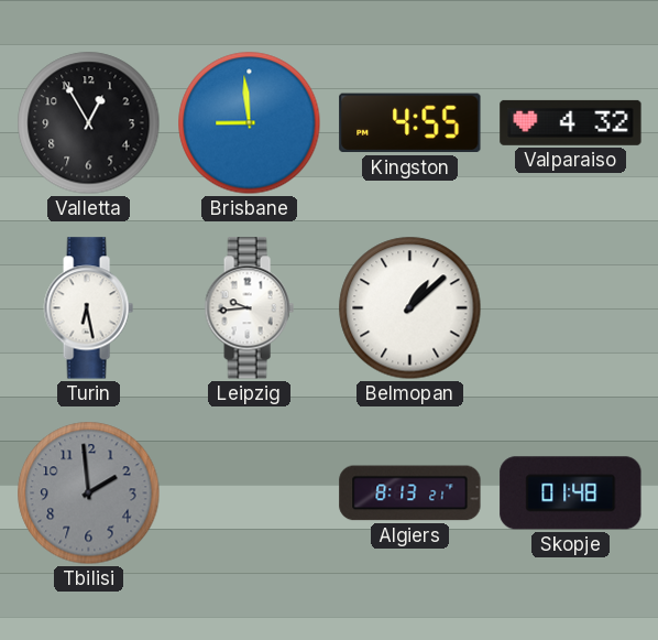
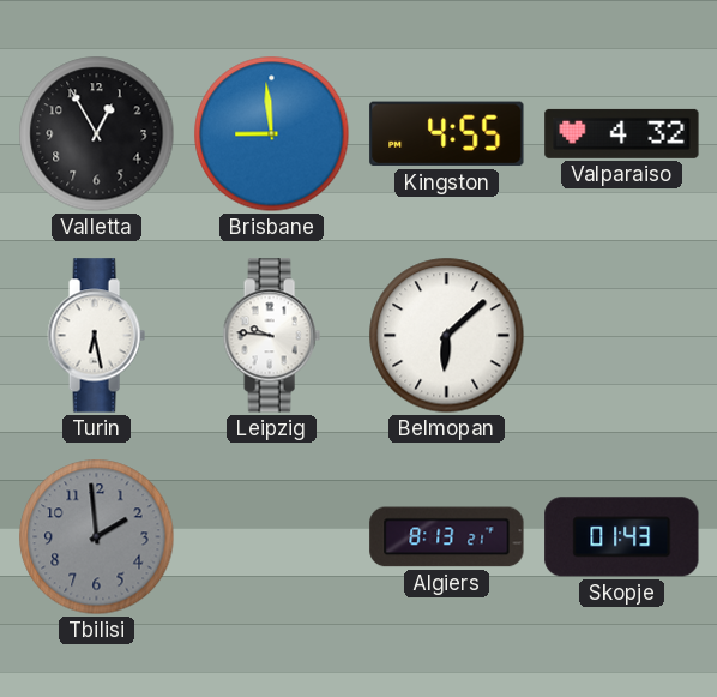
Leipzig: 9:44 -> 9:46 (271, 336)
Belmopan: 1:08 -> 6:08 (447, 336)
Skopje: 01:48 -> 01:43 (622, 537)
